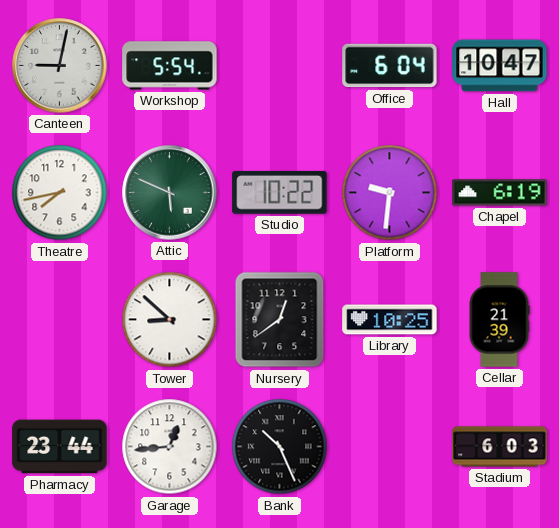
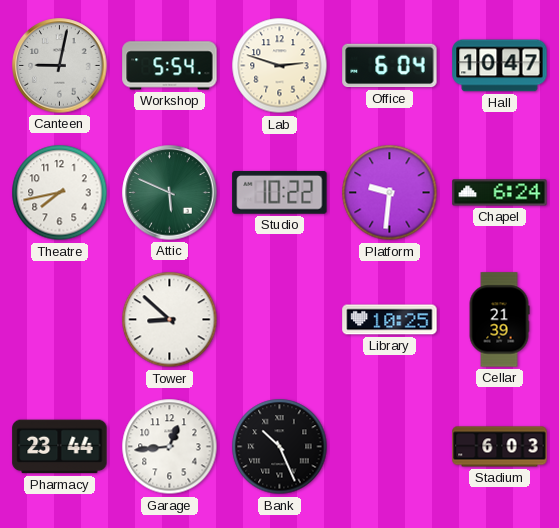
Lab: none -> 2:48 (280, 66)
Chapel: 6:19 -> 6:24 (500, 193)
Nursery: 12:39 -> none (280, 320)
